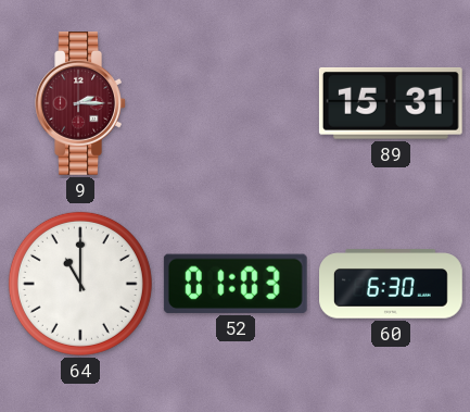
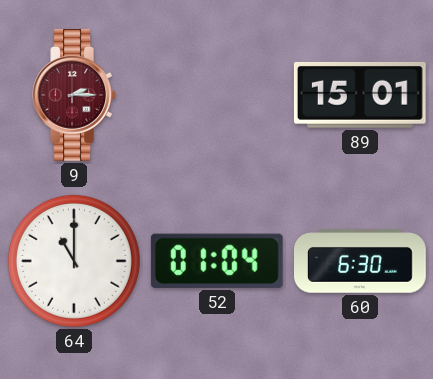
89: 15:31 -> 15:01 (360, 95)
52: 01:03 -> 01:04 (217, 261)
